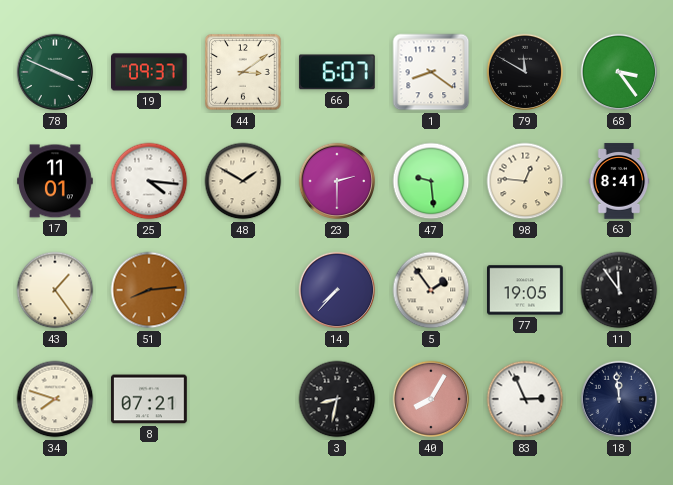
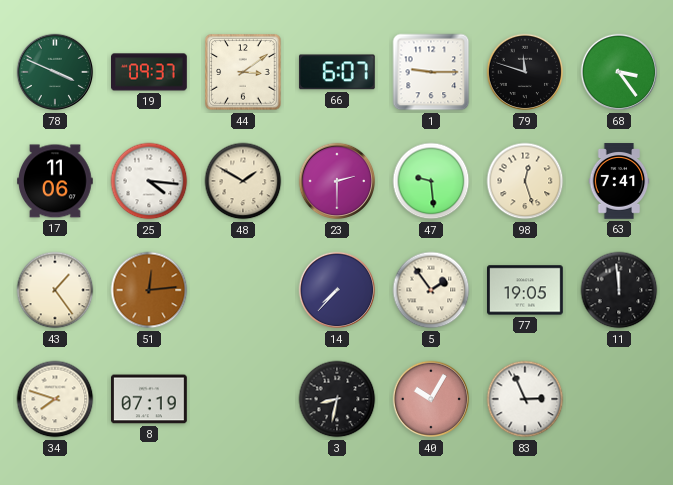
1: 8:21 -> 9:15 (431, 72)
79: 11:50 -> 11:48 (525, 72)
17: 11:01 -> 11:06 (56, 181)
98: 12:46 -> 12:27 (525, 181)
63: 8:41 -> 7:41 (619, 181)
51: 8:14 -> 12:14 (149, 290)
11: 11:54 -> 11:59 (619, 290)
8: 07:21 -> 07:19 (150, 399)
40: 8:05 -> 10:05 (431, 399)
18: 11:59 -> none (619, 399)
